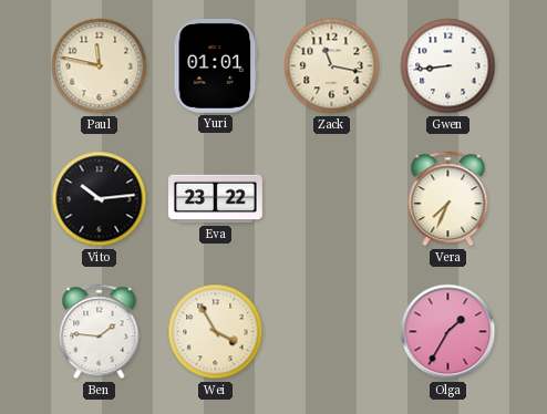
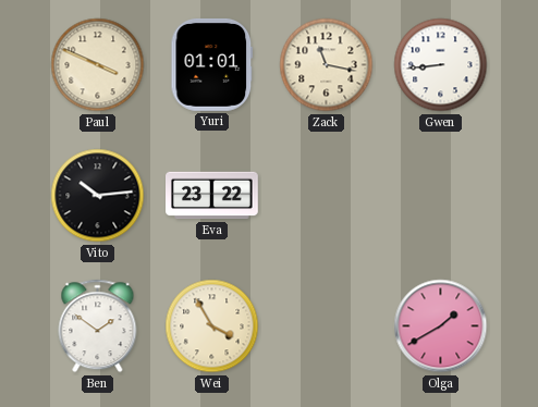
Paul: 11:47 -> 3:49 (98, 65)
Vera: 7:34 -> none (448, 199)
Ben: 1:46 -> 1:51 (98, 326)
Olga: 1:35 -> 1:40 (441, 326)
